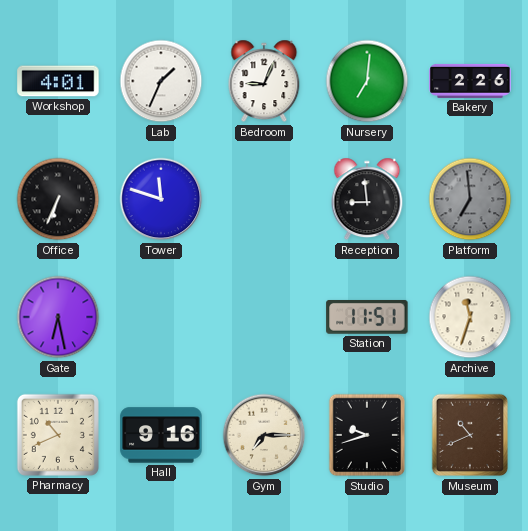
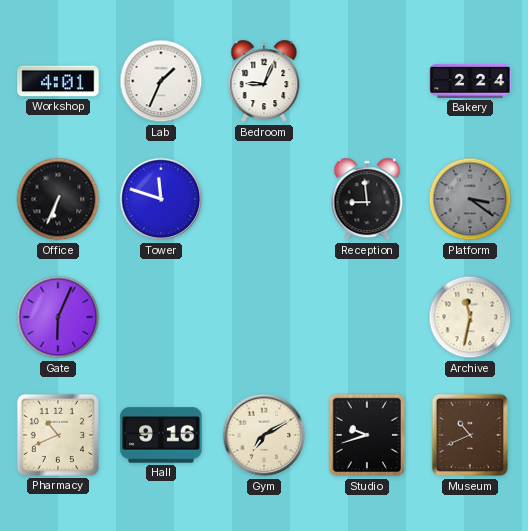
Nursery: 7:01 -> none (367, 81)
Bakery: 2:26 -> 2:24 (470, 81)
Platform: 6:59 -> 3:21 (470, 199)
Gate: 6:28 -> 6:04 (58, 317)
Station: 11:51 -> none (367, 317)
Archive: 11:33 -> 11:32 (470, 317)
Gym: 7:15 -> 7:10 (264, 435)
